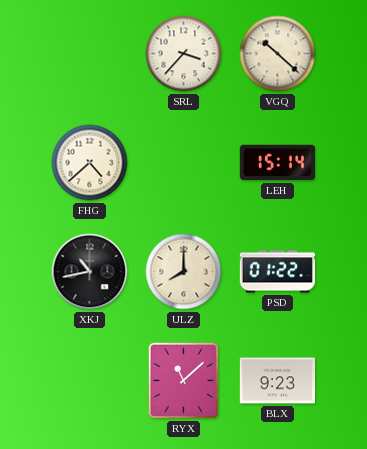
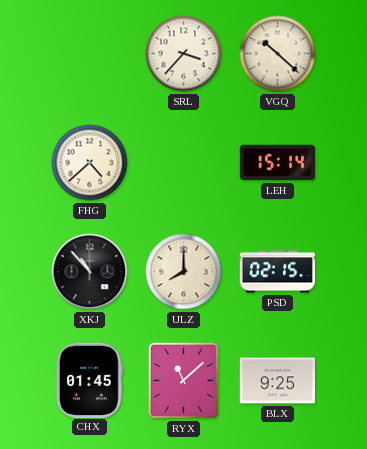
XKJ: 10:43 -> 10:53 (90, 272)
PSD: 01:22 -> 02:15 (278, 272)
CHX: none -> 01:45 (90, 380)
BLX: 9:23 -> 9:25 (278, 381)
